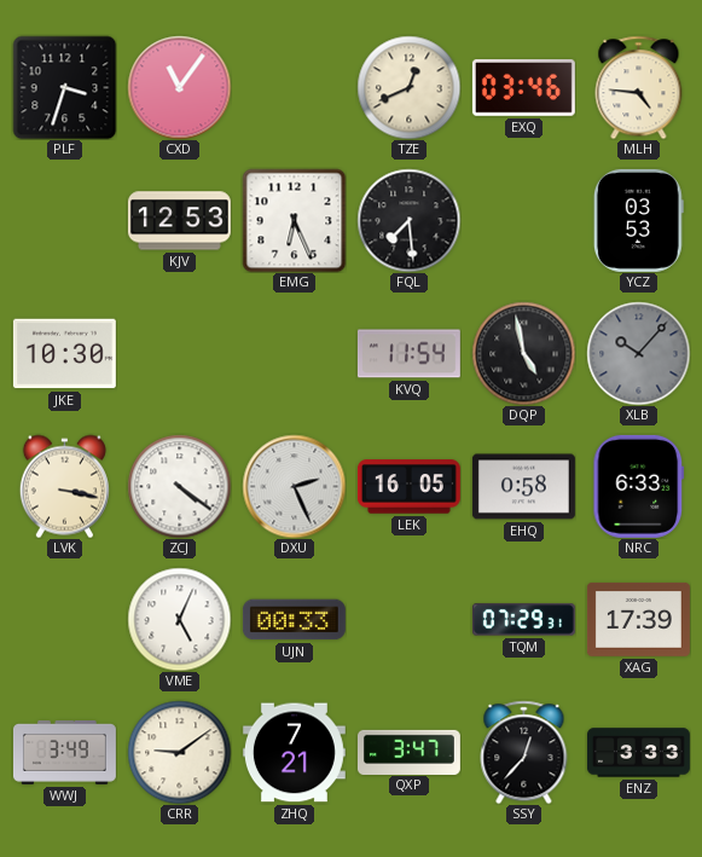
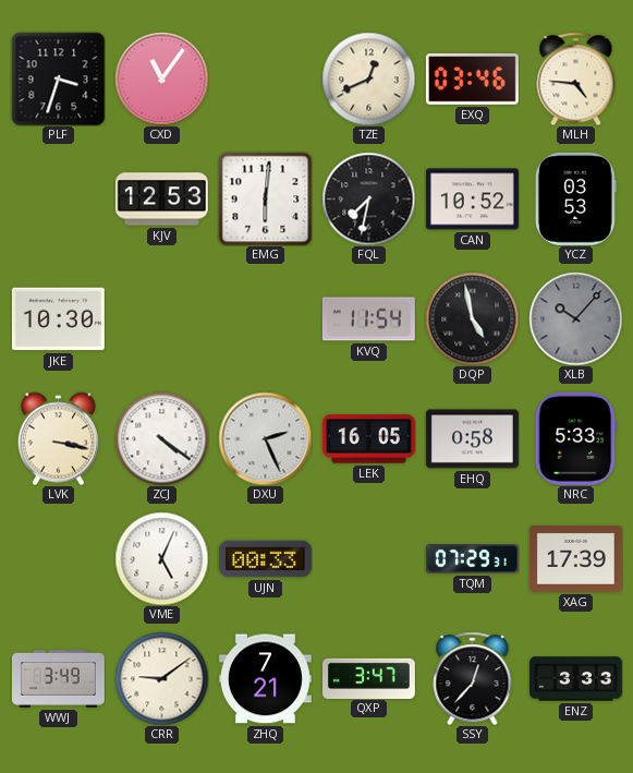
EMG: 6:26 -> 6:01 (265, 198)
FQL: 7:29 -> 7:32 (368, 198)
CAN: none -> 10:52 (472, 200)
NRC: 6:33 -> 5:33 (576, 438)
